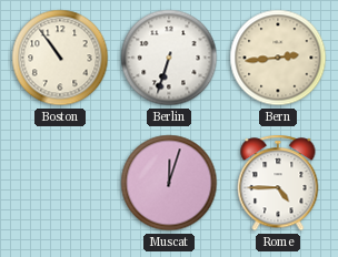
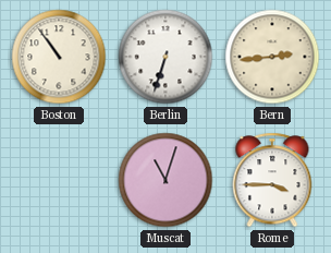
Muscat: 12:03 -> 11:03 (165, 180)
Rome: 4:45 -> 3:45 (272, 180)
